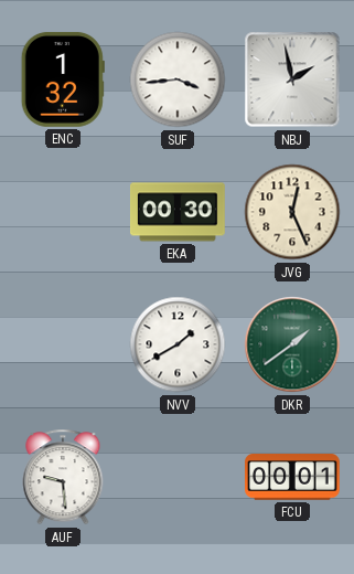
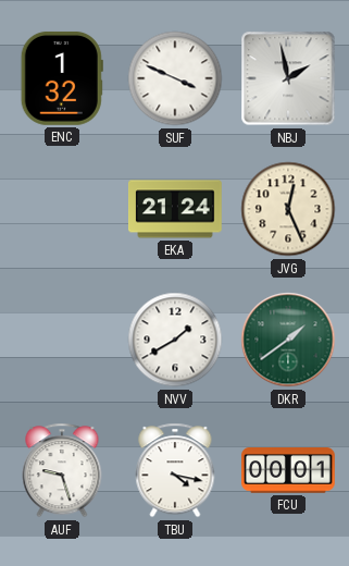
SUF: 3:44 -> 3:49 (175, 78)
EKA: 00:30 -> 21:24 (176, 209)
AUF: 9:29 -> 9:27 (62, 470)
TBU: none -> 4:17 (175, 470)
